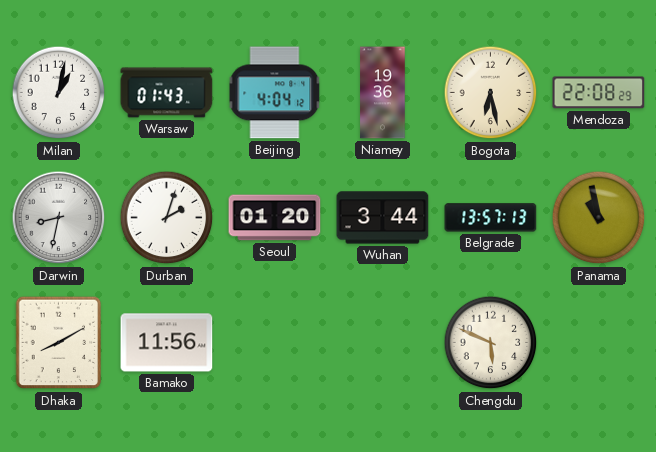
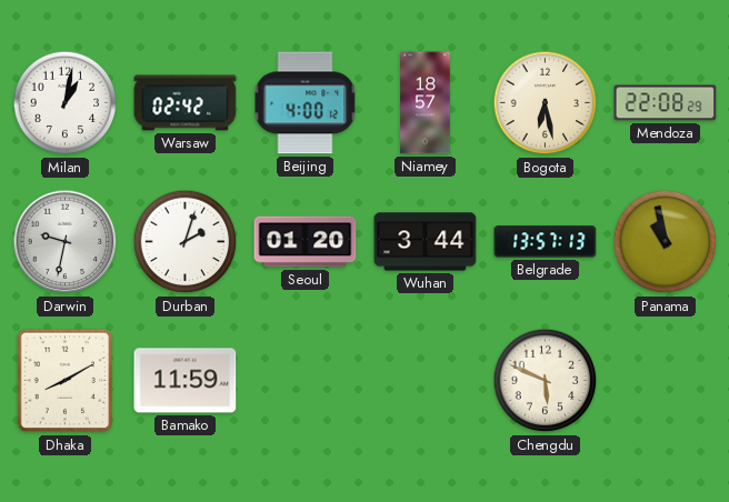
Warsaw: 01:43 -> 02:42 (186, 103)
Beijing: 4:04 -> 4:00 (306, 103)
Niamey: 19:36 -> 18:57 (426, 103)
Darwin: 8:32 -> 9:32 (66, 242)
Bamako: 11:56 -> 11:59 (186, 381)
